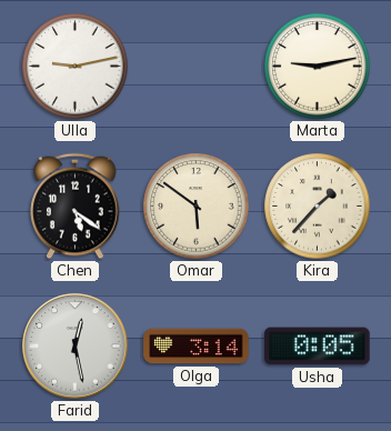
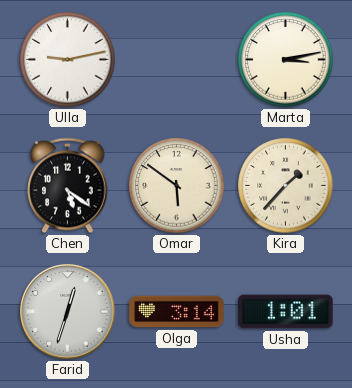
Marta: 9:13 -> 3:13 (286, 60)
Farid: 12:28 -> 12:33 (68, 312)
Usha: 0:05 -> 1:01 (286, 312)
